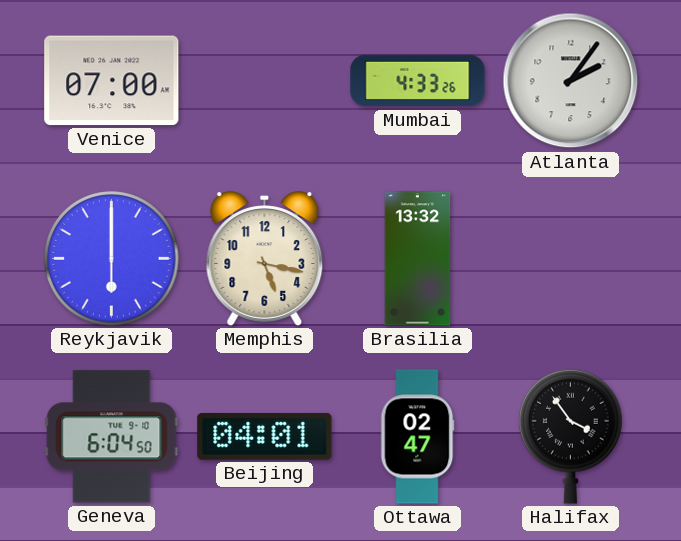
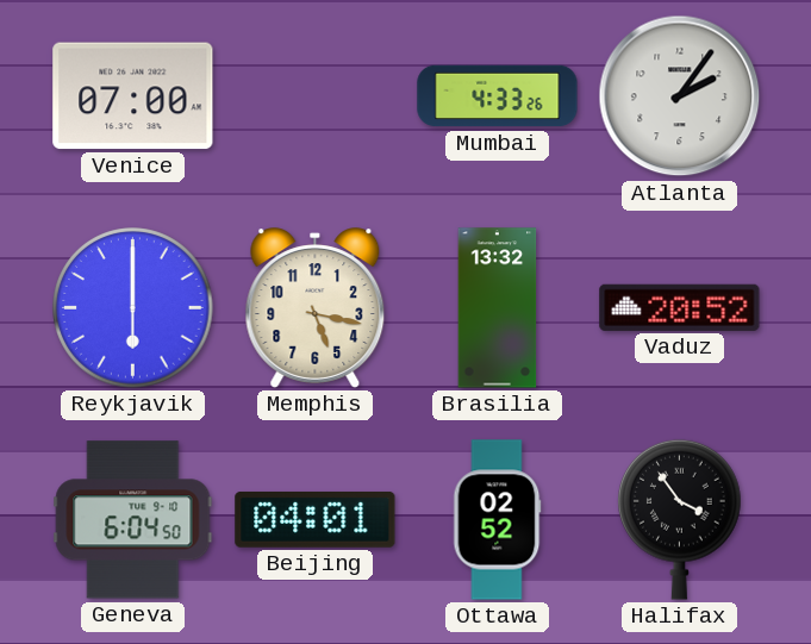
Vaduz: none -> 20:52 (680, 307)
Ottawa: 02:47 -> 02:52 (497, 520)
